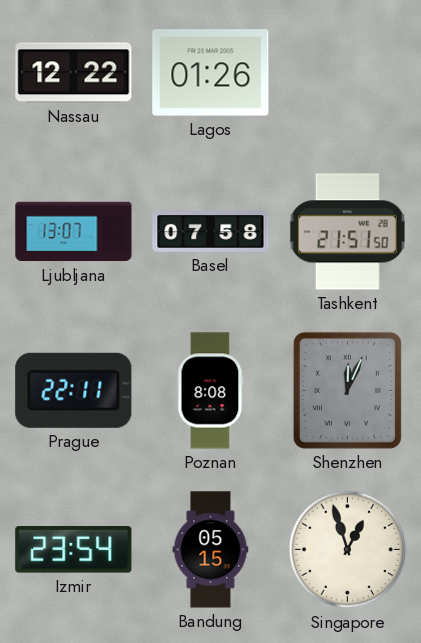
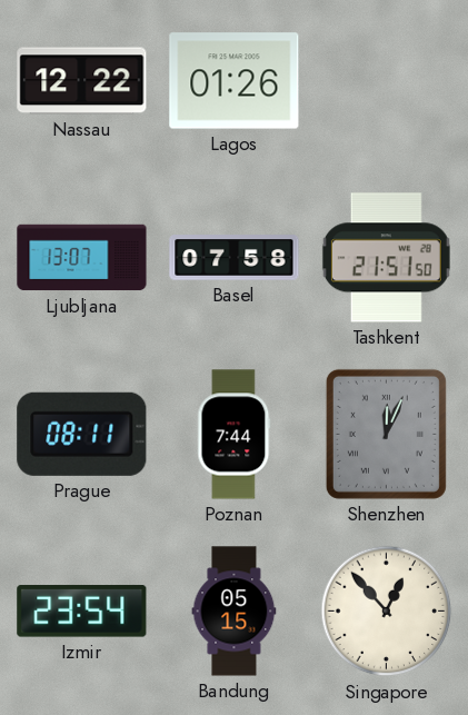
Prague: 22:11 -> 08:11 (82, 434)
Poznan: 8:08 -> 7:44 (235, 435)
Singapore: 12:57 -> 12:53 (387, 612)
